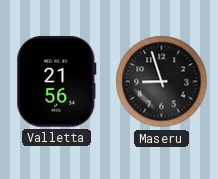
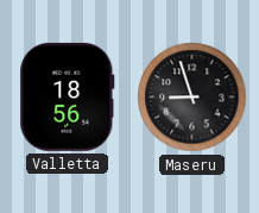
Valletta: 21:56 -> 18:56 (68, 96)
